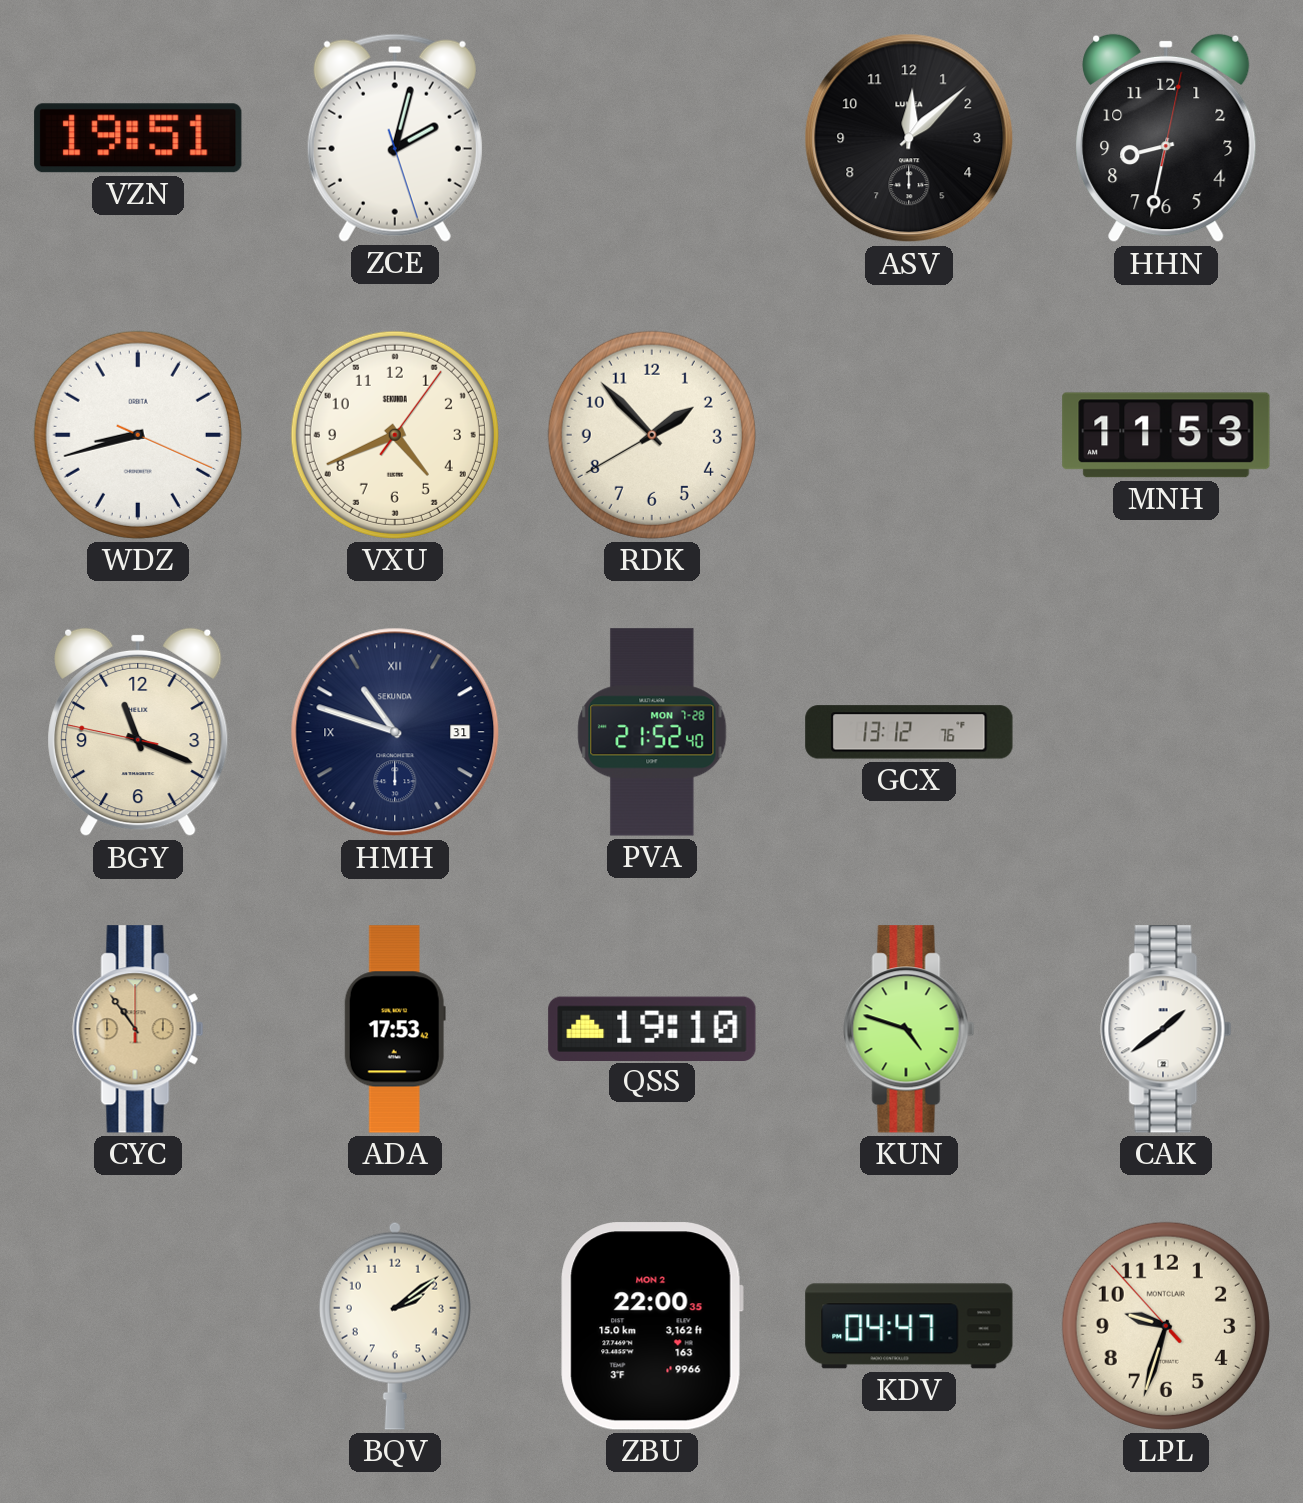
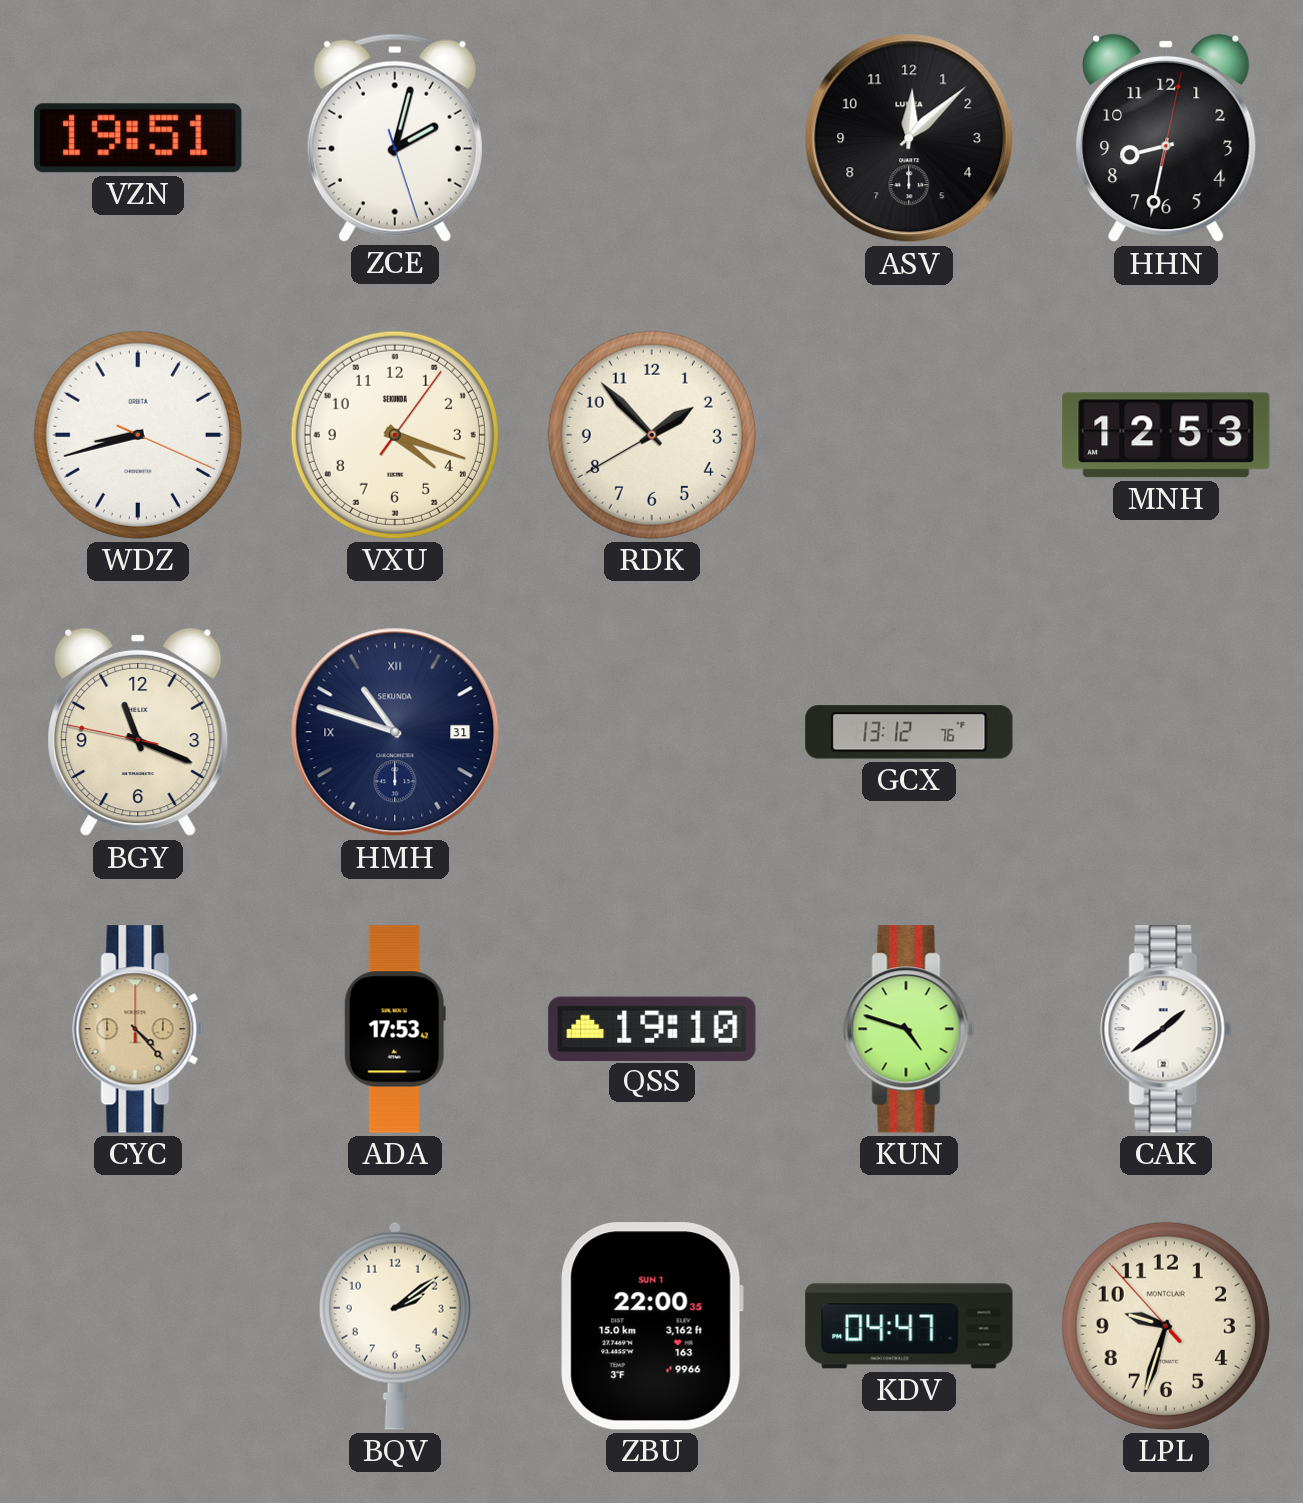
VXU: 4:41 -> 4:18 (395, 435)
MNH: 11:53 -> 12:53 (1166, 435)
PVA: 21:52 -> none (652, 732)
CYC: 10:54 -> 4:23 (138, 1029)
ZBU date: MON 2 -> SUN 1 (652, 1326)
